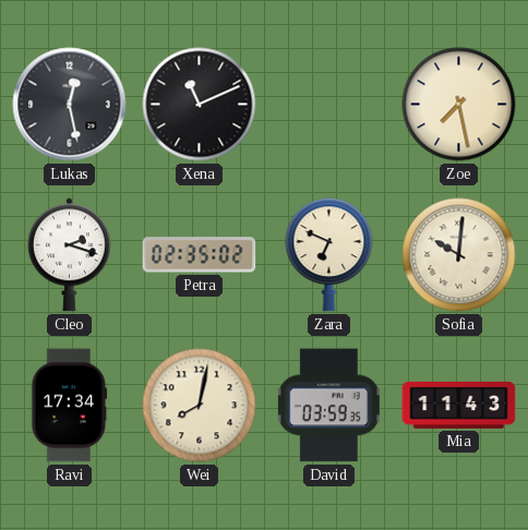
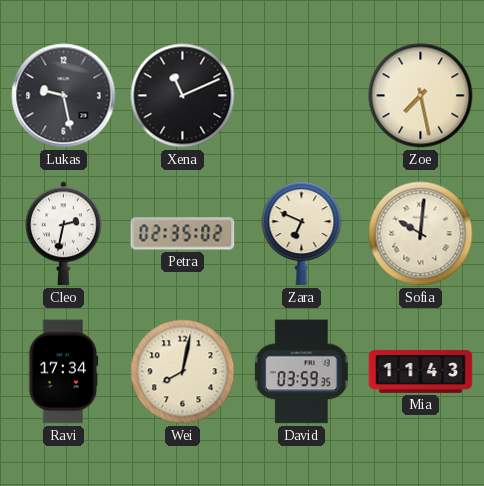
Lukas: 12:28 -> 9:28 (64, 96)
Cleo: 2:18 -> 2:32 (64, 234)
